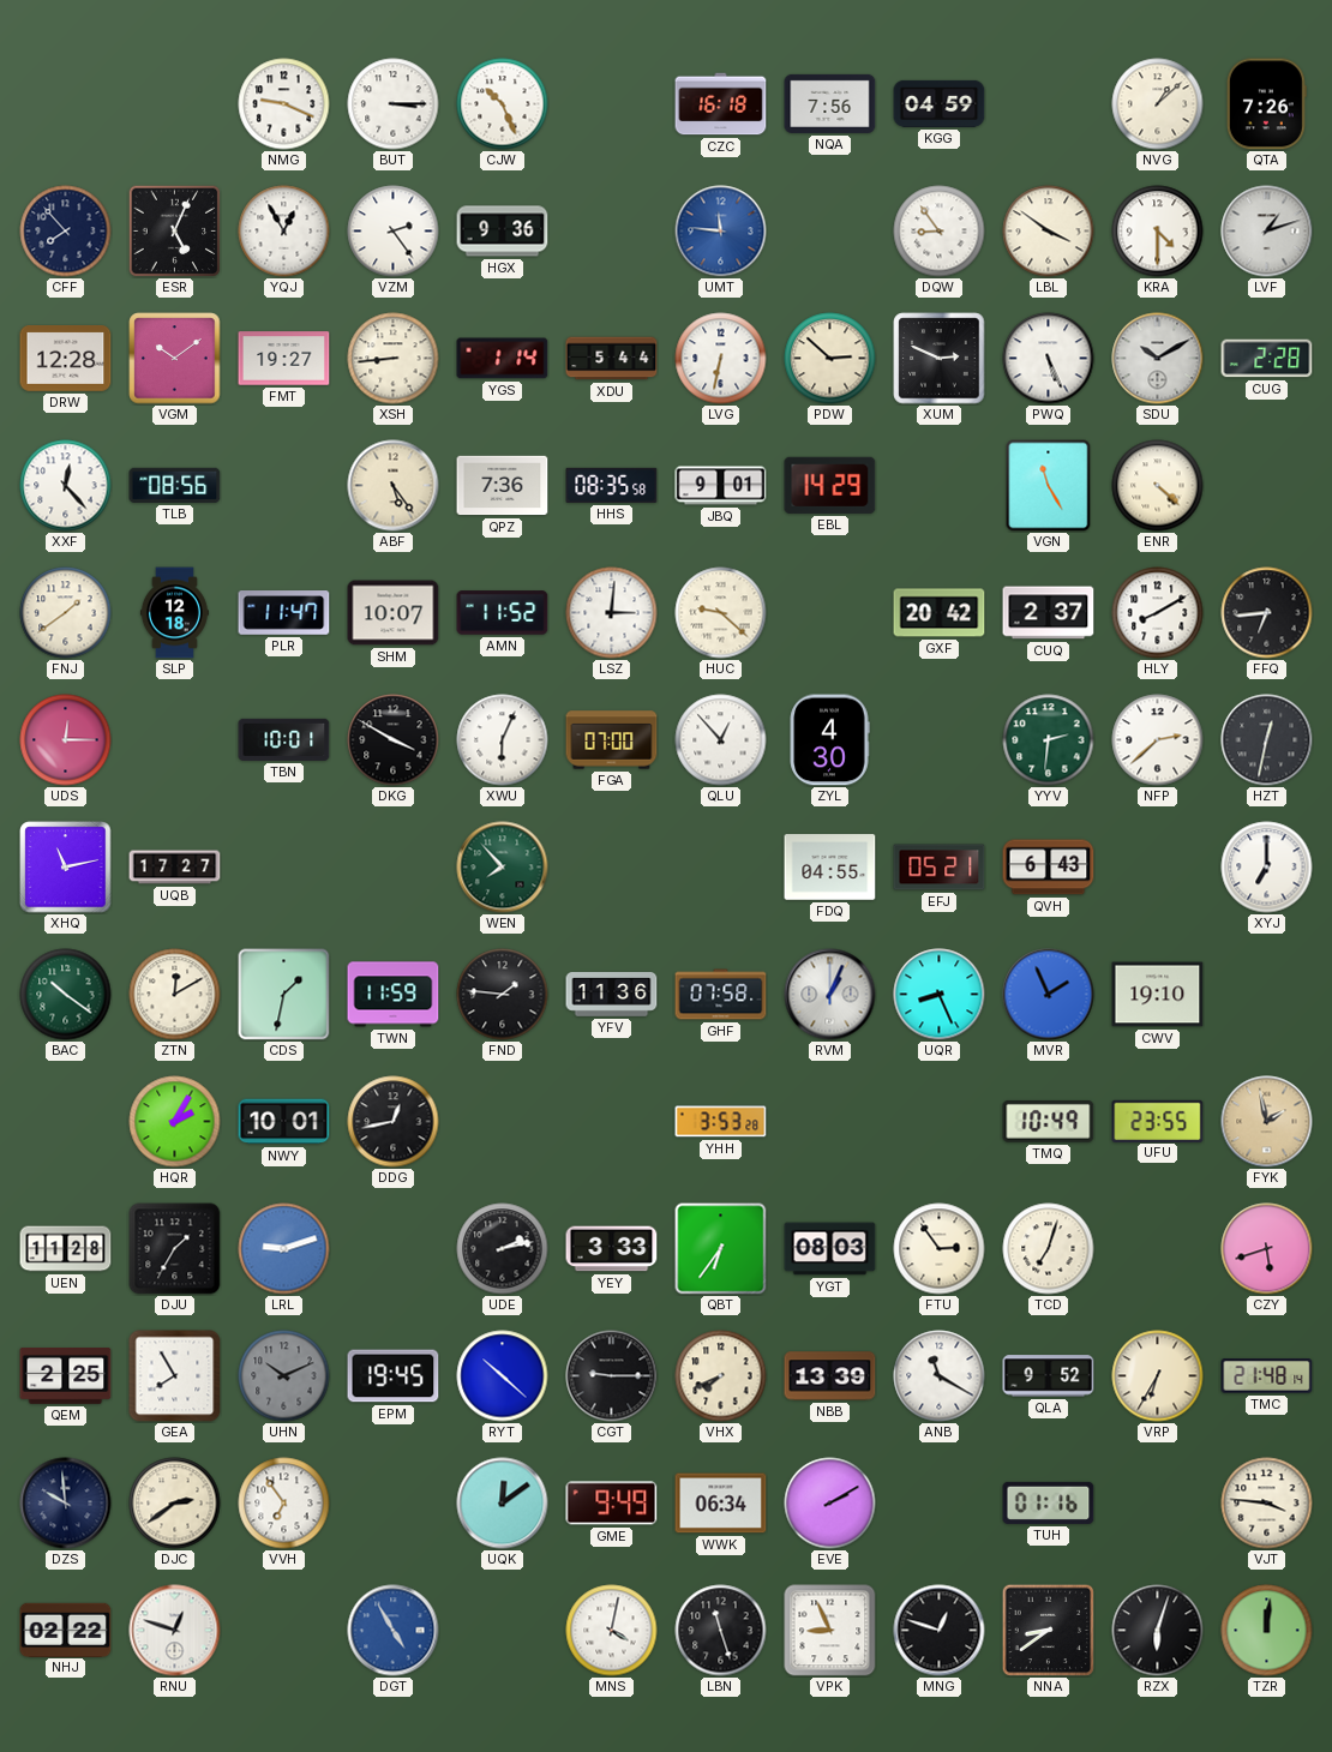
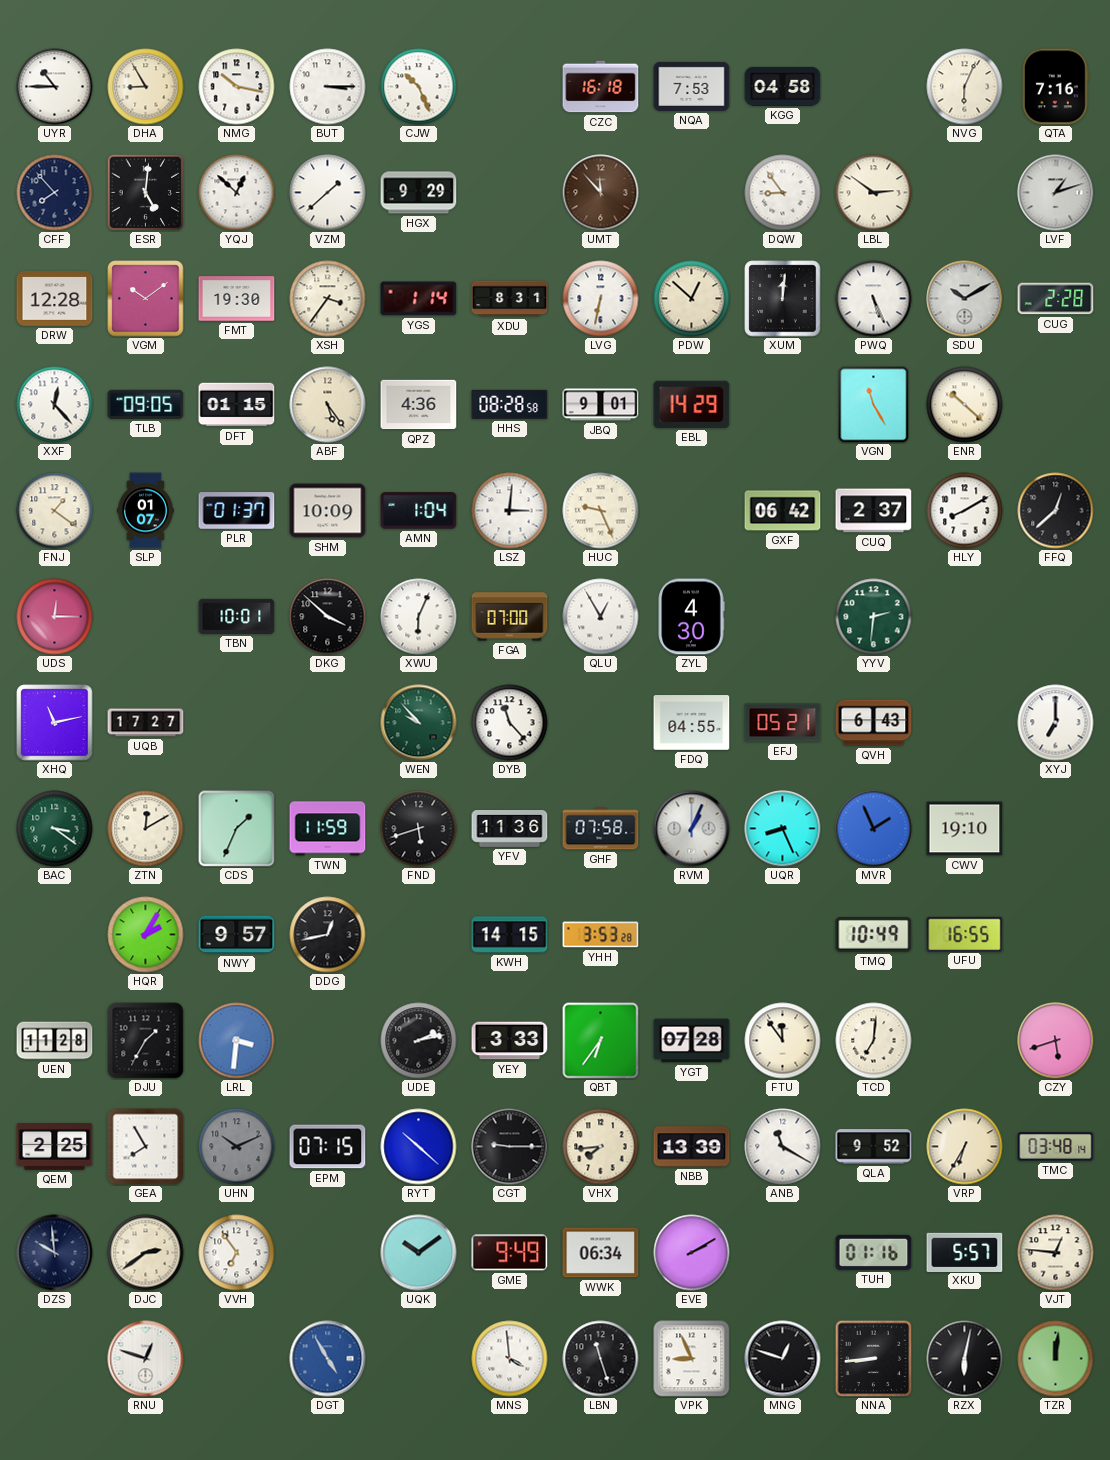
UYR: none -> 10:45 (55, 87)
DHA: none -> 8:55 (146, 87)
NMG: 9:19 -> 10:17 (237, 87)
NQA: 7:56 -> 7:53 (692, 86)
KGG: 04:59 -> 04:58 (783, 86)
NVG: 1:08 -> 6:04 (965, 87)
QTA: 7:26 -> 7:16 (1055, 87)
ESR: 5:04 -> 5:01 (145, 192)
YQJ: 12:55 -> 12:52 (237, 193)
VZM: 2:24 -> 1:38 (328, 193)
HGX: 9:36 -> 9:29 (419, 193)
UMT: 11:46 -> 11:53 (601, 193)
UMT dial: blue -> brown (601, 193)
LBL: 3:51 -> 2:51 (874, 193)
KRA: 4:30 -> none (1158, 232)
FMT: 19:27 -> 19:30 (237, 299)
XSH: 8:44 -> 3:36 (328, 299)
XDU: 5:44 -> 8:31 (510, 299)
PDW: 2:52 -> 12:52 (692, 299)
XUM: 2:49 -> 12:01 (783, 299)
TLB: 08:56 -> 09:05 (146, 404)
DFT: none -> 01:15 (237, 405)
QPZ: 7:36 -> 4:36 (419, 405)
HHS: 08:35 -> 08:28 (510, 404)
ENR: 4:22 -> 10:22 (965, 405)
FNJ: 1:39 -> 1:21 (55, 511)
SLP: 12:18 -> 01:07 (145, 511)
PLR: 11:47 -> 01:37 (237, 511)
SHM: 10:07 -> 10:09 (328, 511)
AMN: 11:52 -> 1:04 (419, 511)
HUC: 9:22 -> 9:26 (601, 511)
GXF: 20:42 -> 06:42 (783, 511)
FFQ: 6:44 -> 12:38 (1056, 511)
DKG: 3:50 -> 3:52 (328, 617)
QLU: 12:53 -> 12:55 (601, 617)
NFP: 2:38 -> none (1158, 740)
HZT: 12:32 -> none (1267, 740)
WEN: 7:53 -> 9:53 (419, 723)
DYB: none -> 11:23 (510, 723)
BAC: 10:21 -> 3:21 (55, 829)
CDS: 1:32 -> 1:34 (237, 829)
FND: 1:46 -> 5:42 (419, 829)
NWY: 10:01 -> 9:57 (237, 935)
KWH: none -> 14:15 (510, 935)
UFU: 23:55 -> 16:55 (965, 934)
FYK: 1:58 -> none (1267, 1122)
LRL: 9:12 -> 3:31 (237, 1041)
YGT: 08:03 -> 07:28 (692, 1041)
FTU: 2:54 -> 11:54 (783, 1041)
TCD: 7:03 -> 7:01 (874, 1041)
EPM: 19:45 -> 07:15 (328, 1147)
VHX: 7:41 -> 7:44 (601, 1147)
TMC: 21:48 -> 03:48 (1056, 1147)
UQK: 12:09 -> 10:09 (419, 1253)
XKU: none -> 5:57 (965, 1252)
VJT: 3:46 -> 12:46 (1056, 1253)
NHJ: 02:22 -> none (66, 1630)
MNS: 4:02 -> 3:59 (510, 1359)
NNA: 8:39 -> 8:44 (873, 1358)
RZX: 6:03 -> 6:02 (965, 1359)
